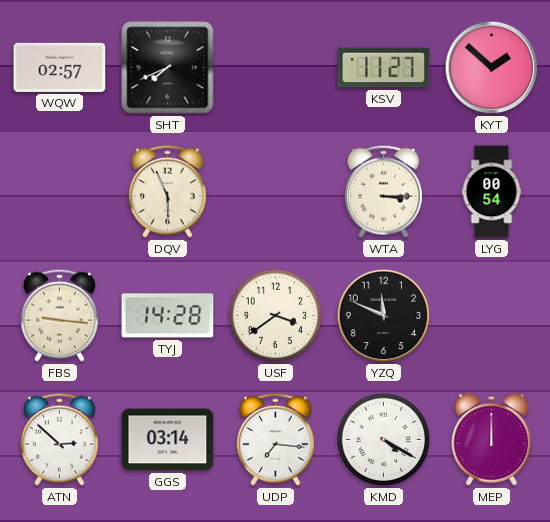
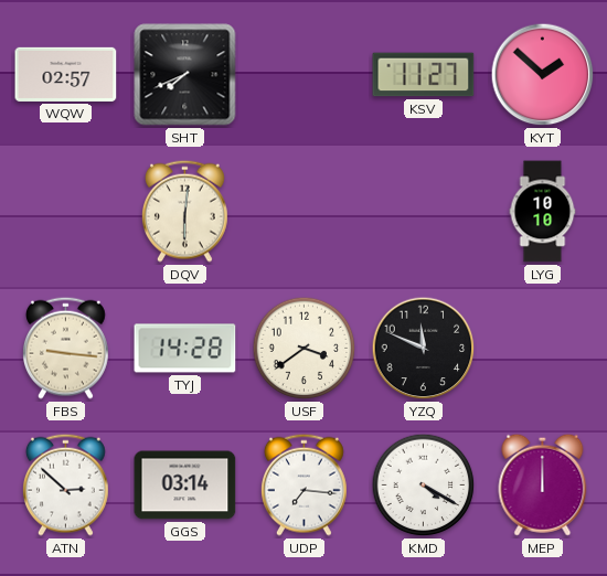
DQV: 5:56 -> 6:01 (184, 211)
WTA: 3:15 -> none (383, 191)
LYG: 00:54 -> 10:10 (543, 212)
